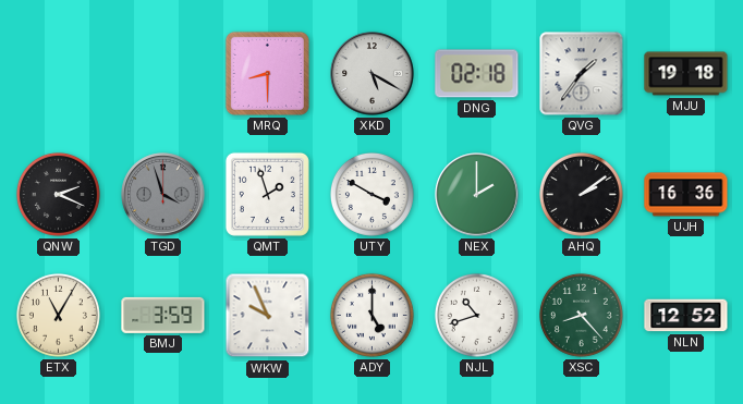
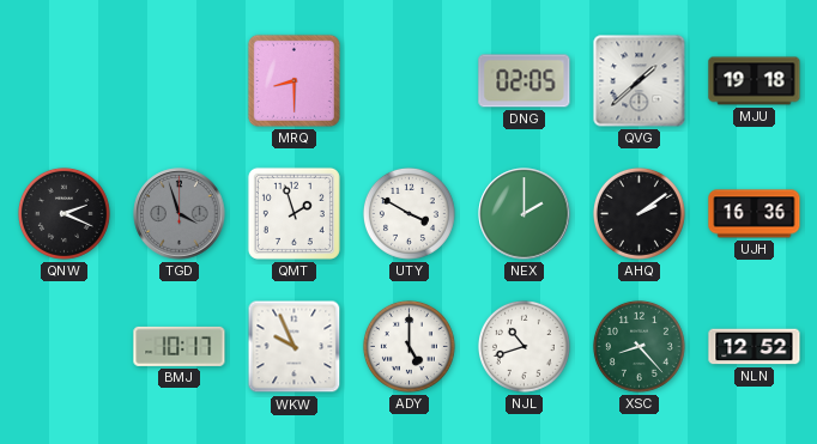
XKD: 5:20 -> none (373, 74)
DNG: 02:18 -> 02:05 (525, 81)
QVG: 1:36 -> 1:38 (640, 81)
ETX: 11:05 -> none (58, 315)
BMJ: 3:59 -> 10:17 (180, 346)
